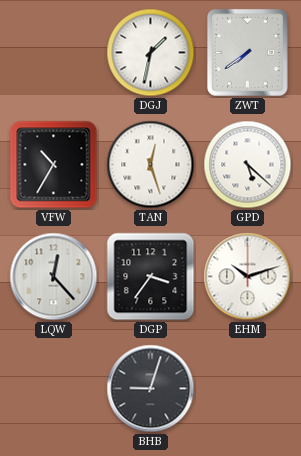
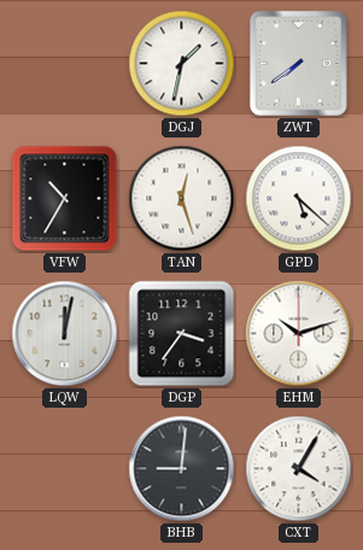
LQW: 12:23 -> 12:02 (65, 334)
BHB: 9:03 -> 9:01 (182, 469)
CXT: none -> 4:05 (299, 469)
